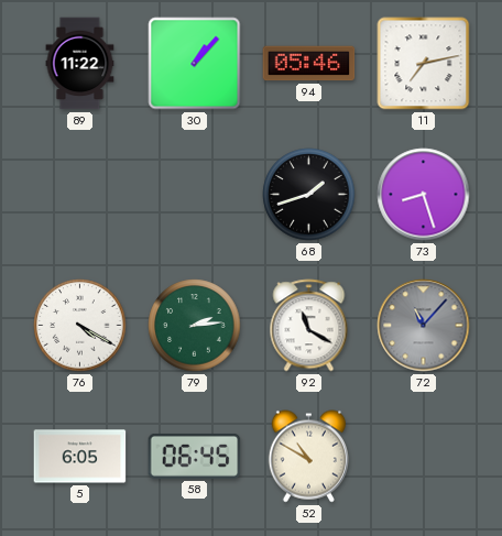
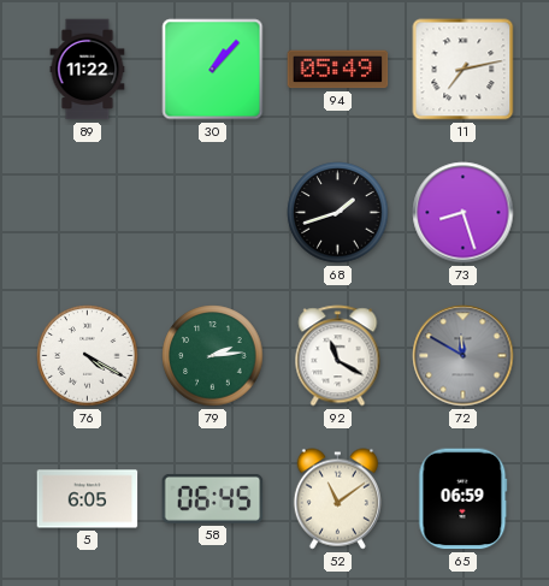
94: 05:46 -> 05:49 (338, 70)
72: 11:07 -> 11:50 (464, 356)
52: 10:50 -> 11:09 (337, 499)
65: none -> 06:59 (464, 499)
